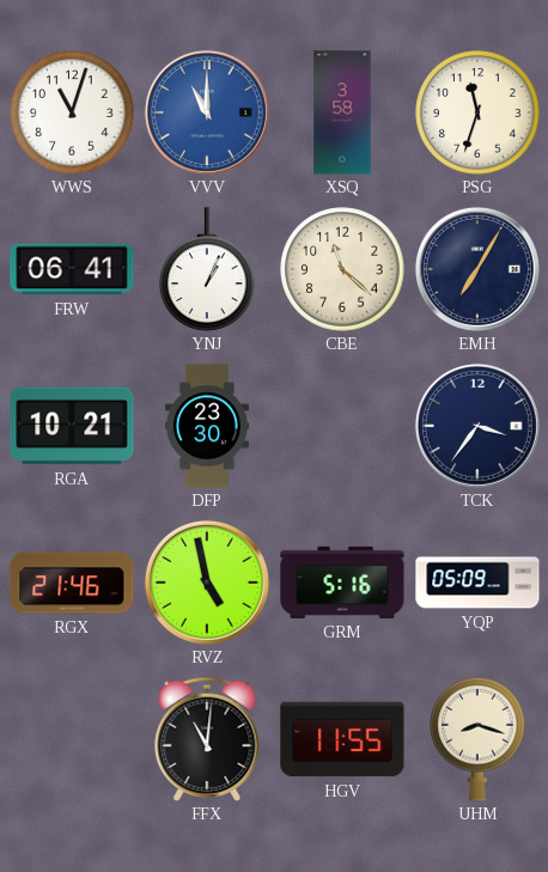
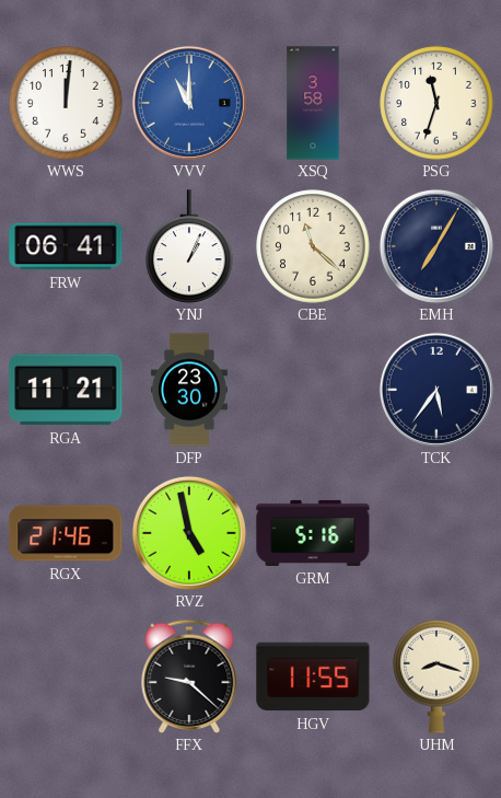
WWS: 11:03 -> 12:01 (66, 103)
RGA: 10:21 -> 11:21 (66, 390)
TCK: 3:36 -> 5:36 (436, 390)
YQP: 05:09 -> none (477, 583)
FFX: 11:01 -> 9:22 (189, 675)
